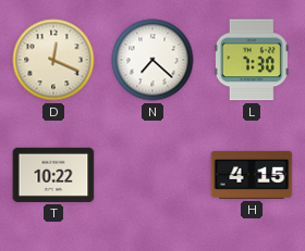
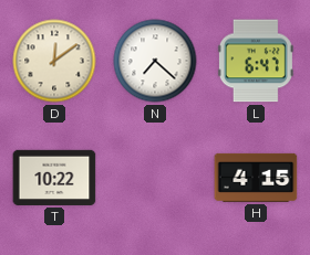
D: 12:19 -> 12:09 (54, 61)
L: 7:30 -> 6:47 (256, 61)
